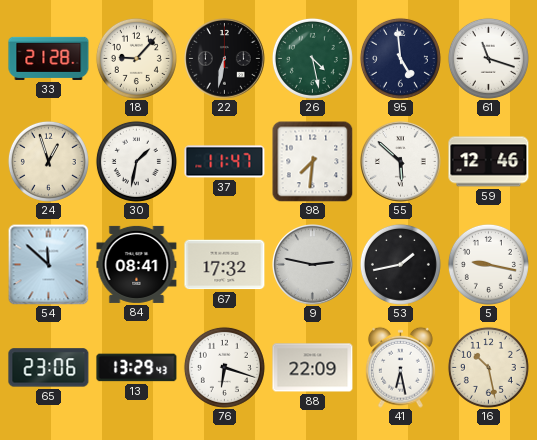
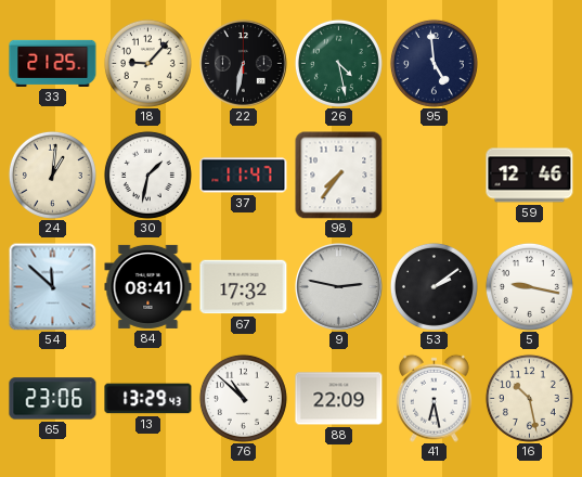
33: 21:28 -> 21:25 (53, 63)
61: 11:18 -> none (488, 58)
24: 12:57 -> 1:01 (52, 175)
98: 7:31 -> 7:36 (338, 175)
55: 5:52 -> none (401, 162)
53: 1:43 -> 2:09 (434, 286)
76: 6:18 -> 10:52 (243, 398)
